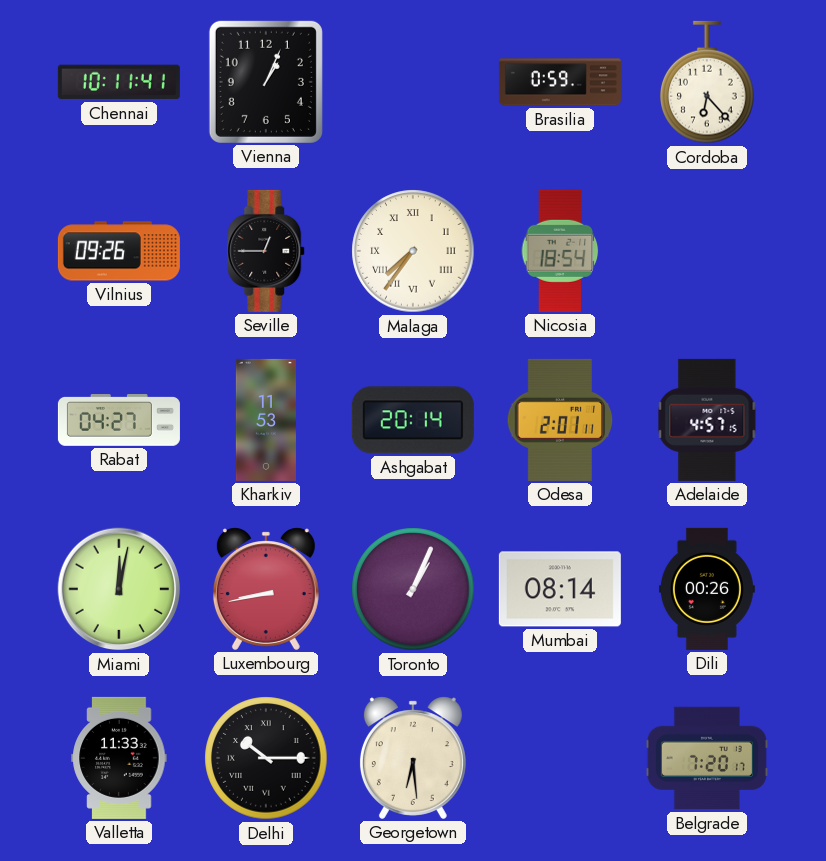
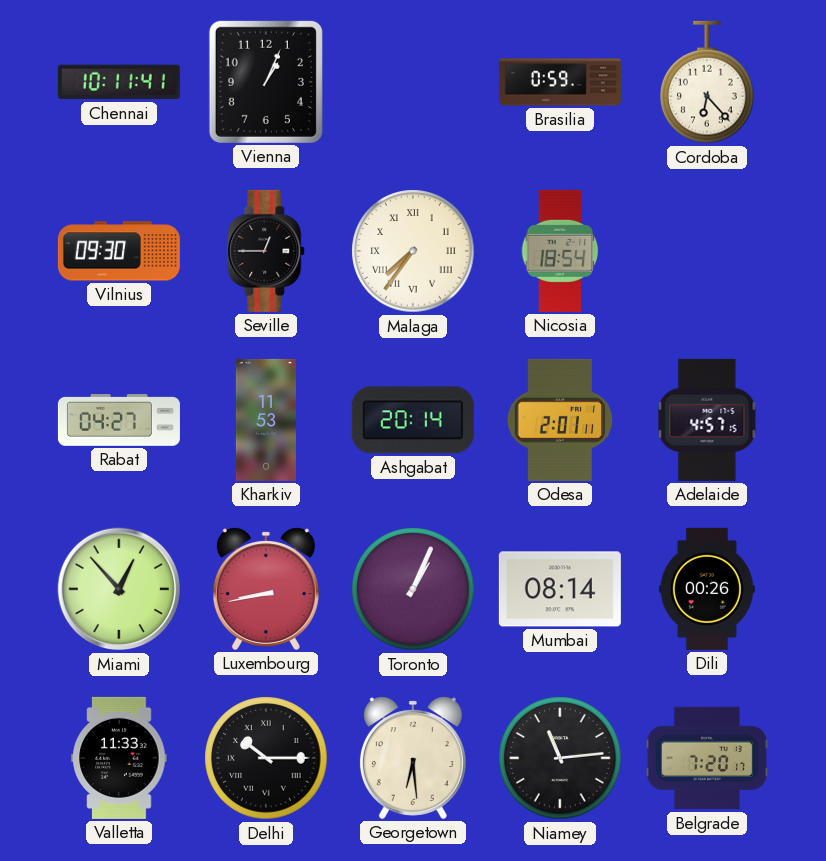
Vilnius: 09:26 -> 09:30 (119, 251)
Miami: 12:02 -> 12:53 (119, 589)
Niamey: none -> 11:14 (560, 758)
